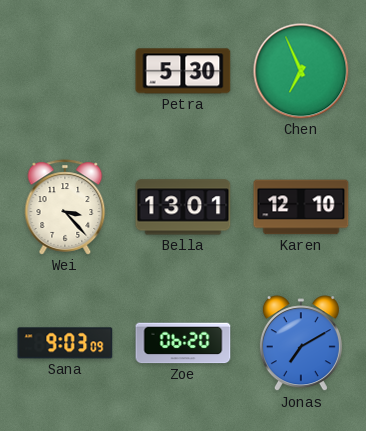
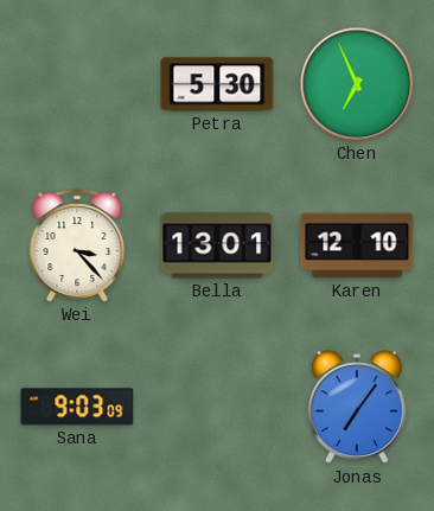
Zoe: 06:20 -> none (183, 343)
Jonas: 7:10 -> 7:06 (357, 408)
